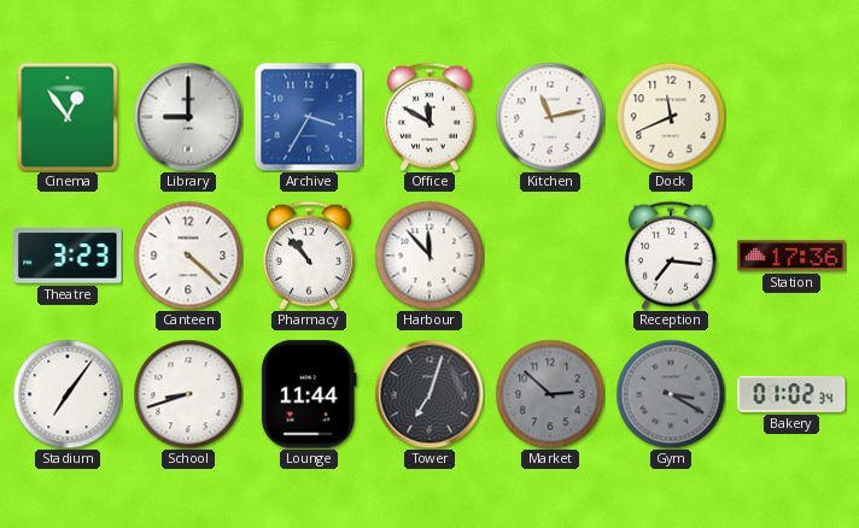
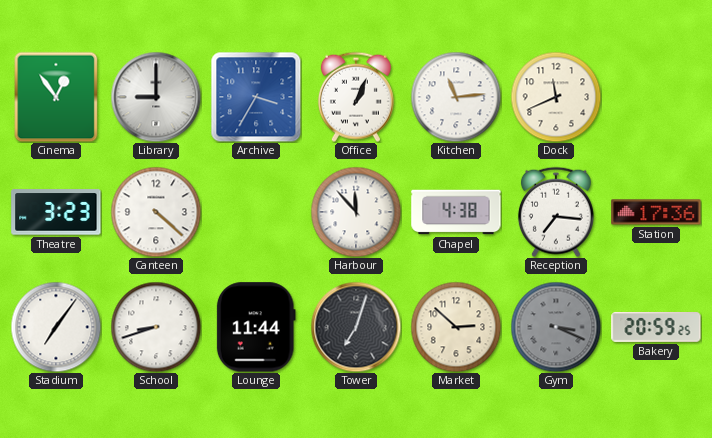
Office: 11:50 -> 1:04 (356, 97)
Kitchen: 11:13 -> 11:14 (456, 97)
Pharmacy: 10:53 -> none (309, 256)
Chapel: none -> 4:38 (456, 212)
Market dial: grey -> cream (456, 327)
Gym: 3:20 -> 3:19 (556, 327)
Bakery: 01:02 -> 20:59 (656, 328)
